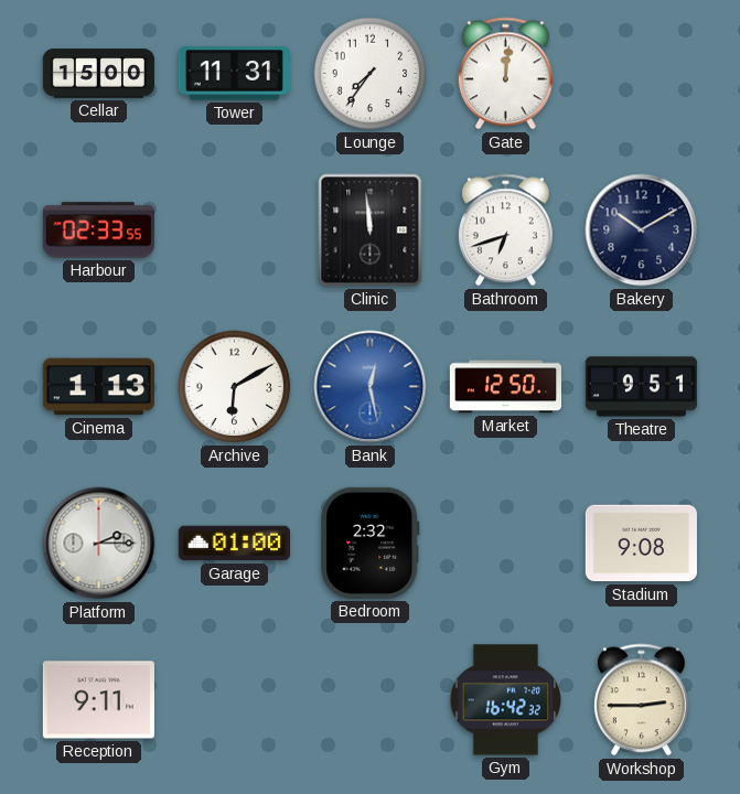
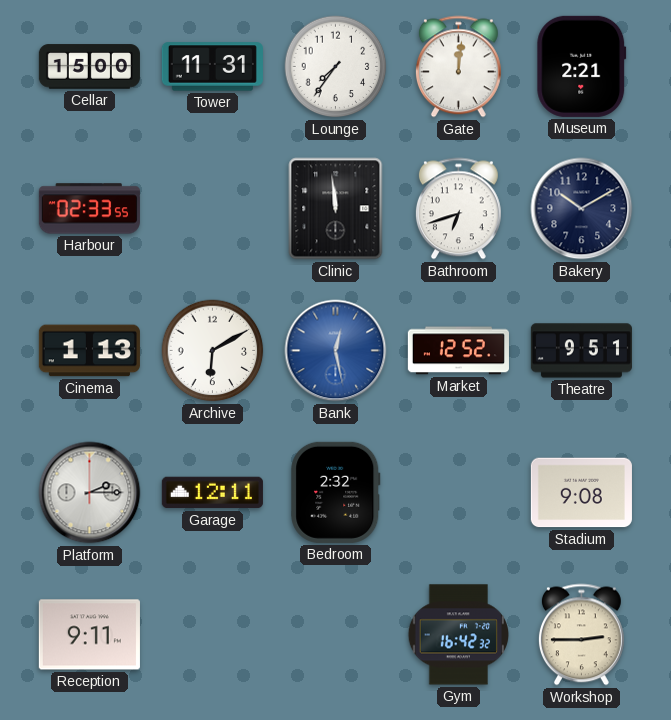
Museum: none -> 2:21 (582, 66)
Market: 12:50 -> 12:52 (458, 351)
Garage: 01:00 -> 12:11 (212, 493)
